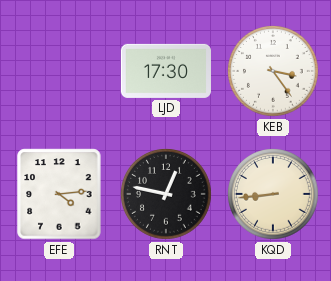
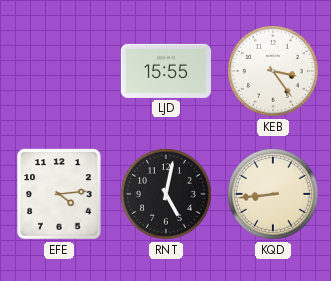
LJD: 17:30 -> 15:55 (166, 71)
RNT: 12:47 -> 5:02 (167, 195)
